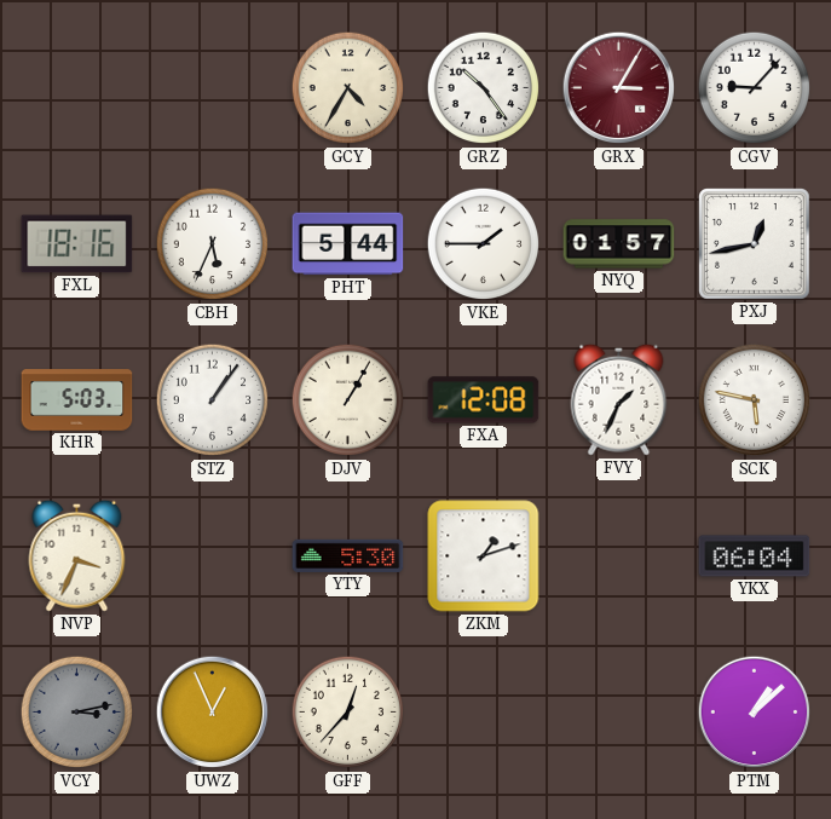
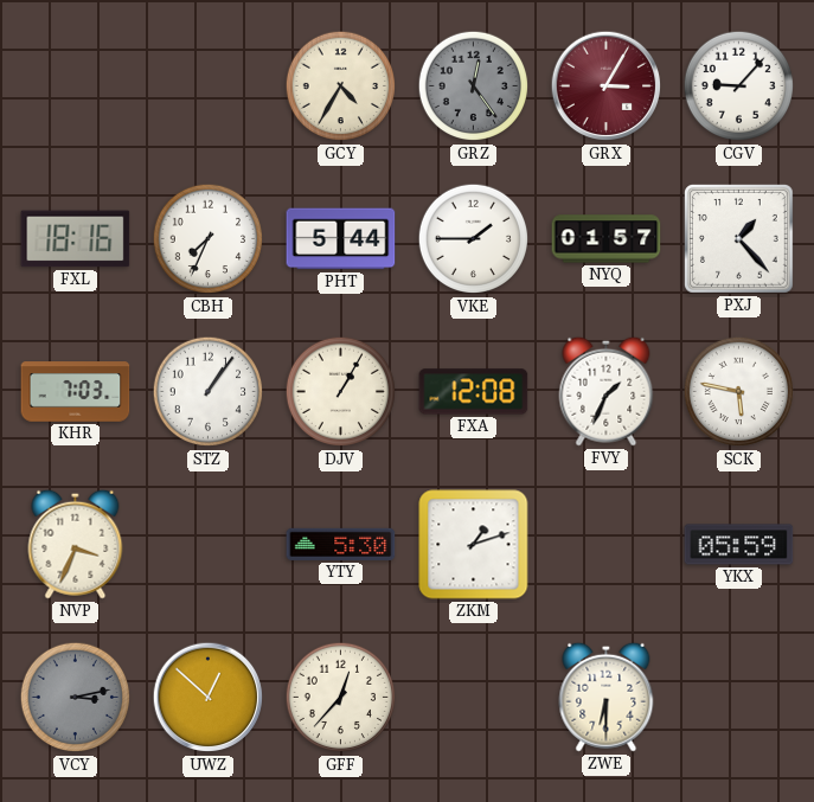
GRZ: 10:24 -> 12:24 (474, 86)
GRZ dial: white -> grey (474, 86)
CBH: 5:34 -> 7:34 (209, 239)
PXJ: 12:43 -> 1:23 (739, 239)
KHR: 5:03 -> 7:03 (76, 392)
YKX: 06:04 -> 05:59 (739, 545)
UWZ: 12:56 -> 12:52 (209, 698)
ZWE: none -> 6:30 (607, 697)
PTM: 1:08 -> none (755, 713)
